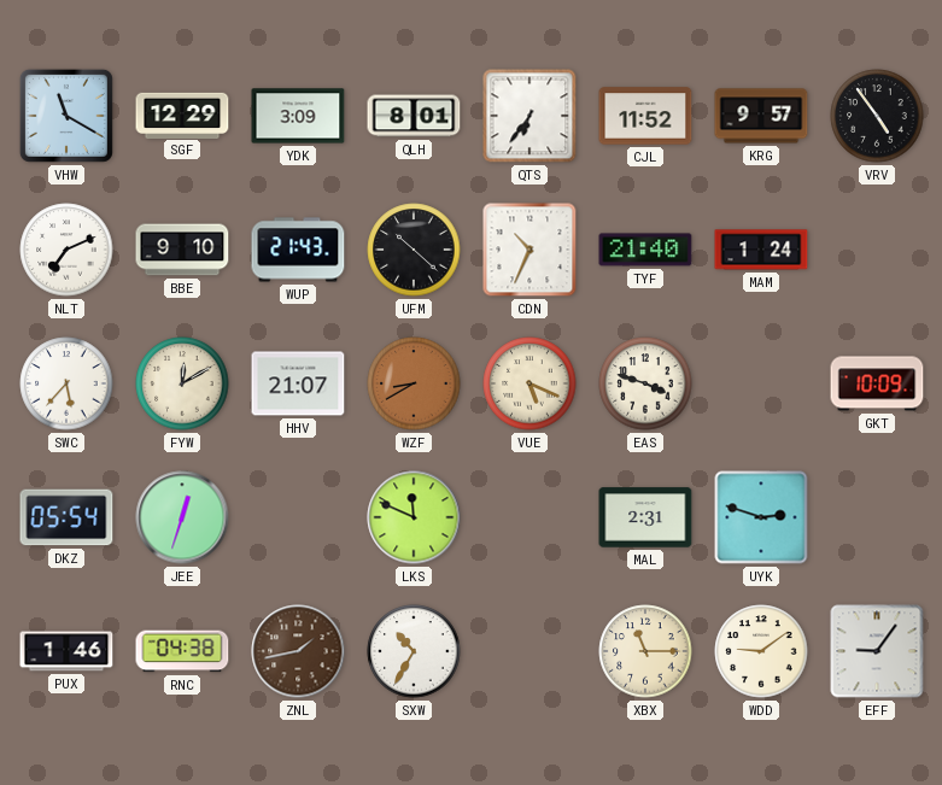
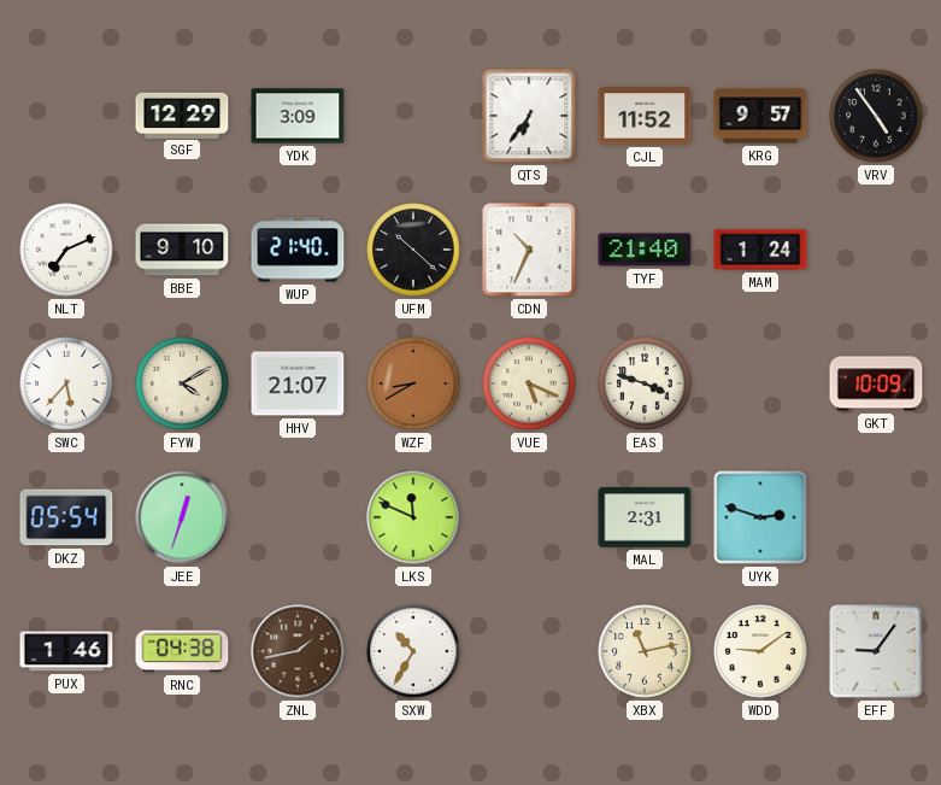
VHW: 11:20 -> none (66, 116)
QLH: 8:01 -> none (414, 116)
WUP: 21:43 -> 21:40 (298, 250)
FYW: 12:10 -> 4:10 (182, 383)
XBX: 11:15 -> 11:13 (645, 651)
